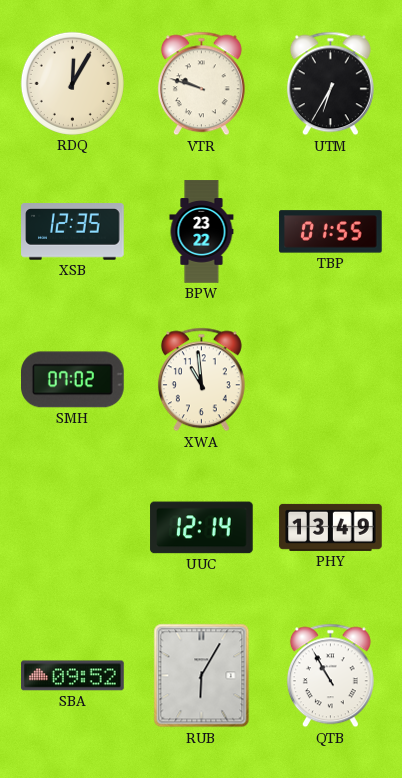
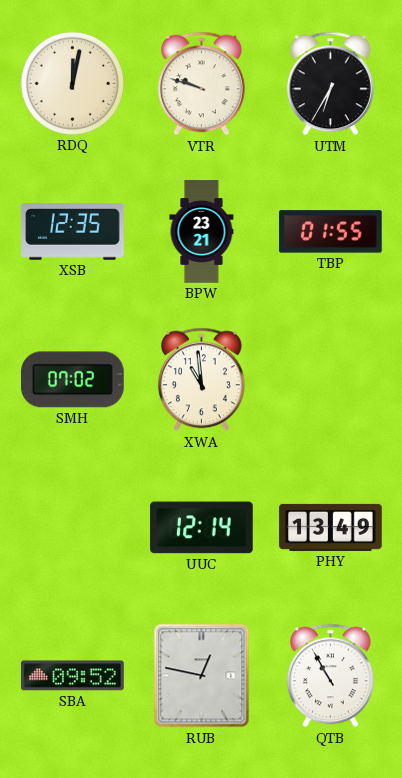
RDQ: 12:05 -> 12:02 (72, 83)
BPW: 23:22 -> 23:21 (202, 232)
RUB: 6:05 -> 12:47 (202, 676)
